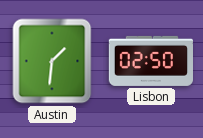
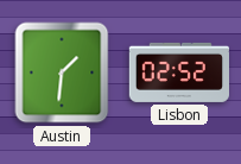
Lisbon: 02:50 -> 02:52 (178, 72)
